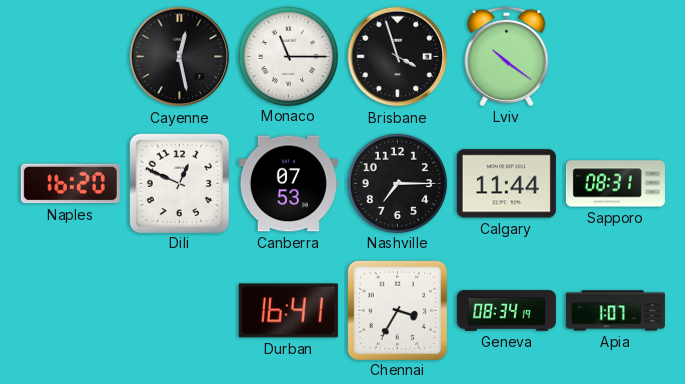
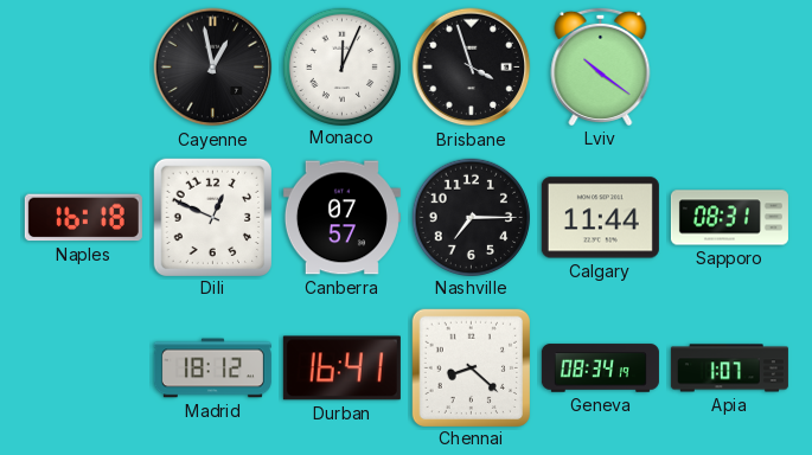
Cayenne: 12:28 -> 12:58 (213, 68)
Monaco: 11:15 -> 12:04 (341, 66)
Naples: 16:20 -> 16:18 (83, 218)
Canberra: 07:53 -> 07:57 (341, 218)
Madrid: none -> 18:12 (212, 369)
Chennai: 3:35 -> 8:22 (471, 367)
